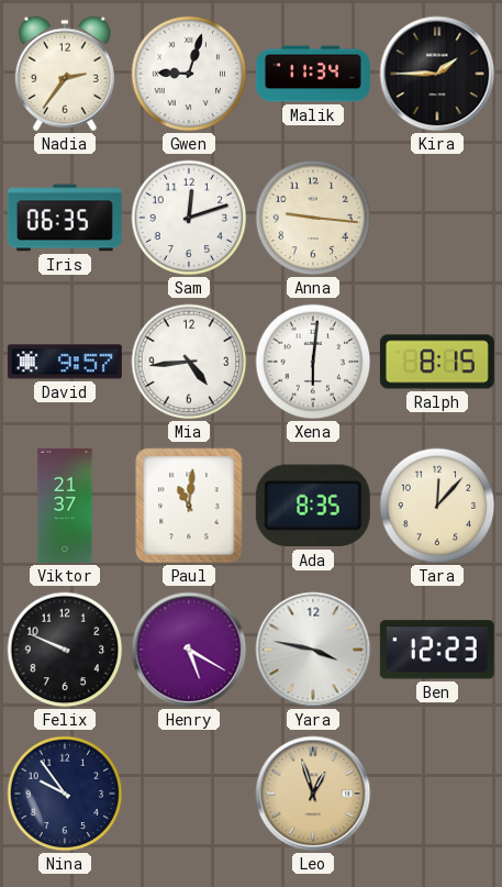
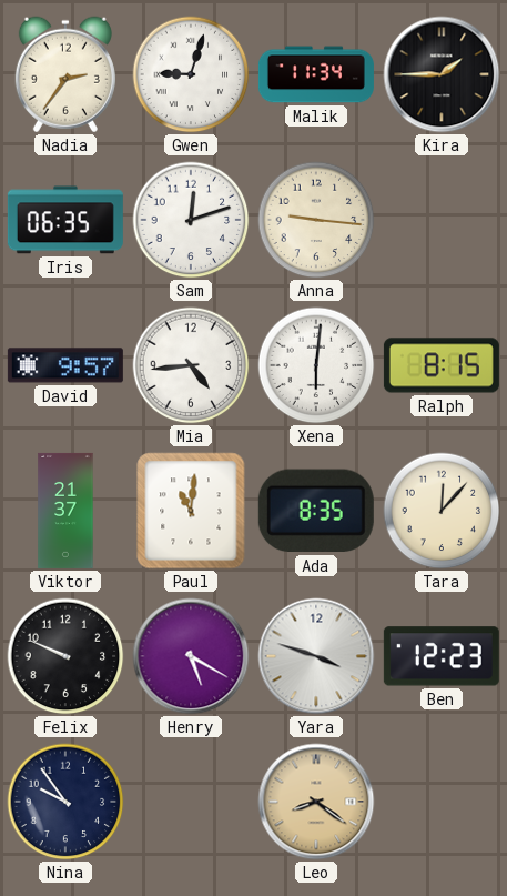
Yara: 3:47 -> 3:48 (316, 656)
Leo: 12:57 -> 8:21 (316, 802)
